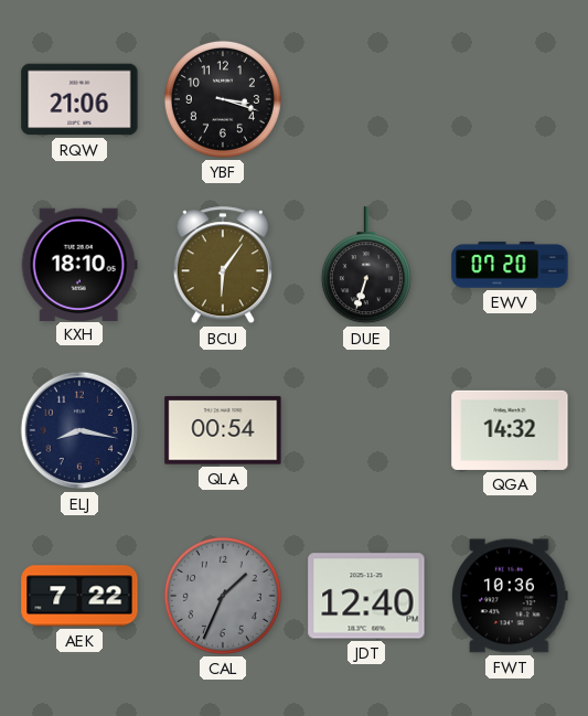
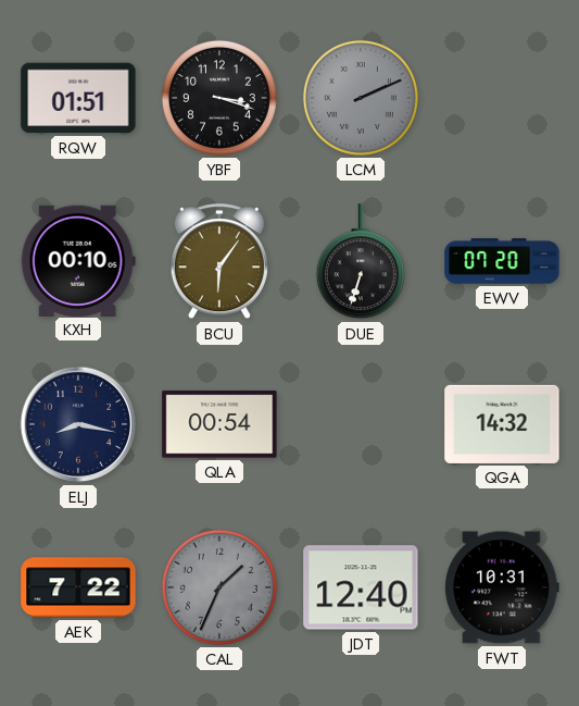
RQW: 21:06 -> 01:51 (78, 98)
LCM: none -> 2:11 (361, 98)
KXH: 18:10 -> 00:10 (78, 260)
FWT: 10:36 -> 10:31 (503, 587)
